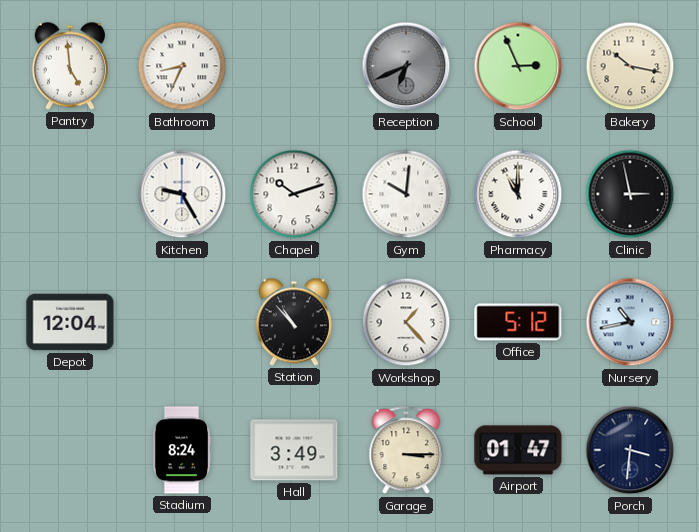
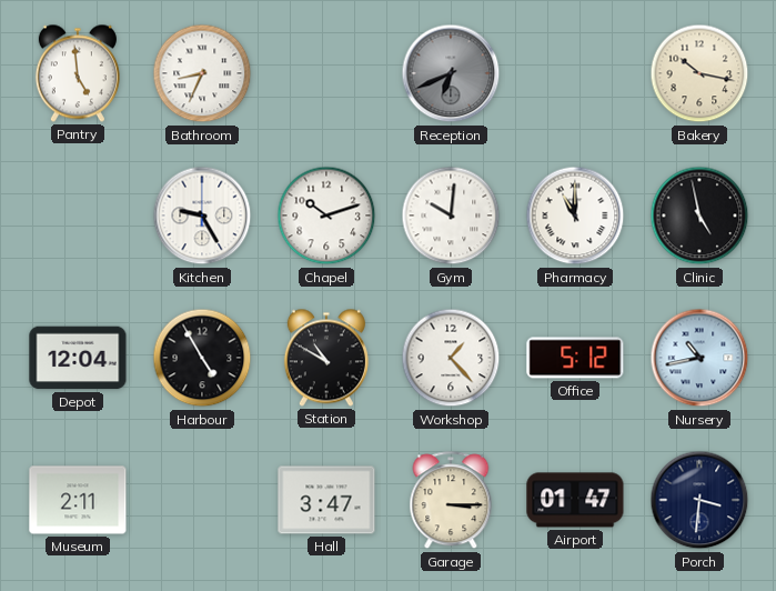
School: 2:56 -> none (518, 66)
Clinic: 2:58 -> 4:58 (699, 216)
Harbour: none -> 4:55 (202, 358)
Station: 10:53 -> 10:50 (326, 358)
Museum: none -> 2:11 (78, 500)
Stadium: 8:24 -> none (182, 450)
Hall: 3:49 -> 3:47 (326, 500)
